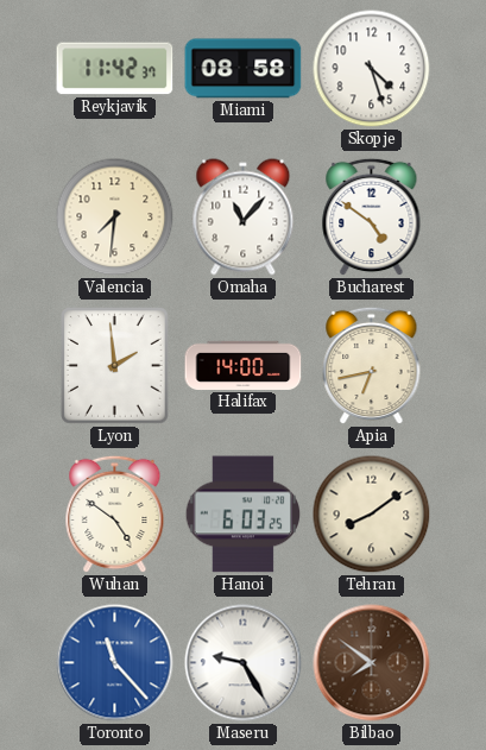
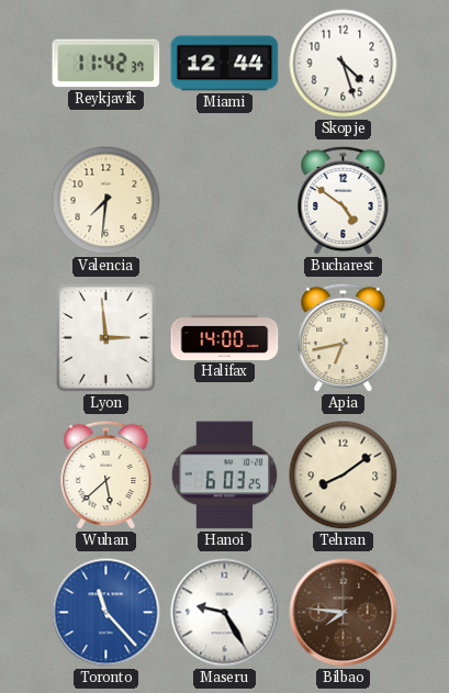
Miami: 08:58 -> 12:44 (225, 64)
Omaha: 11:07 -> none (244, 218)
Lyon: 1:59 -> 2:59 (106, 338)
Wuhan: 4:51 -> 5:38 (106, 476)
Bilbao: 7:51 -> 7:46 (344, 613)
